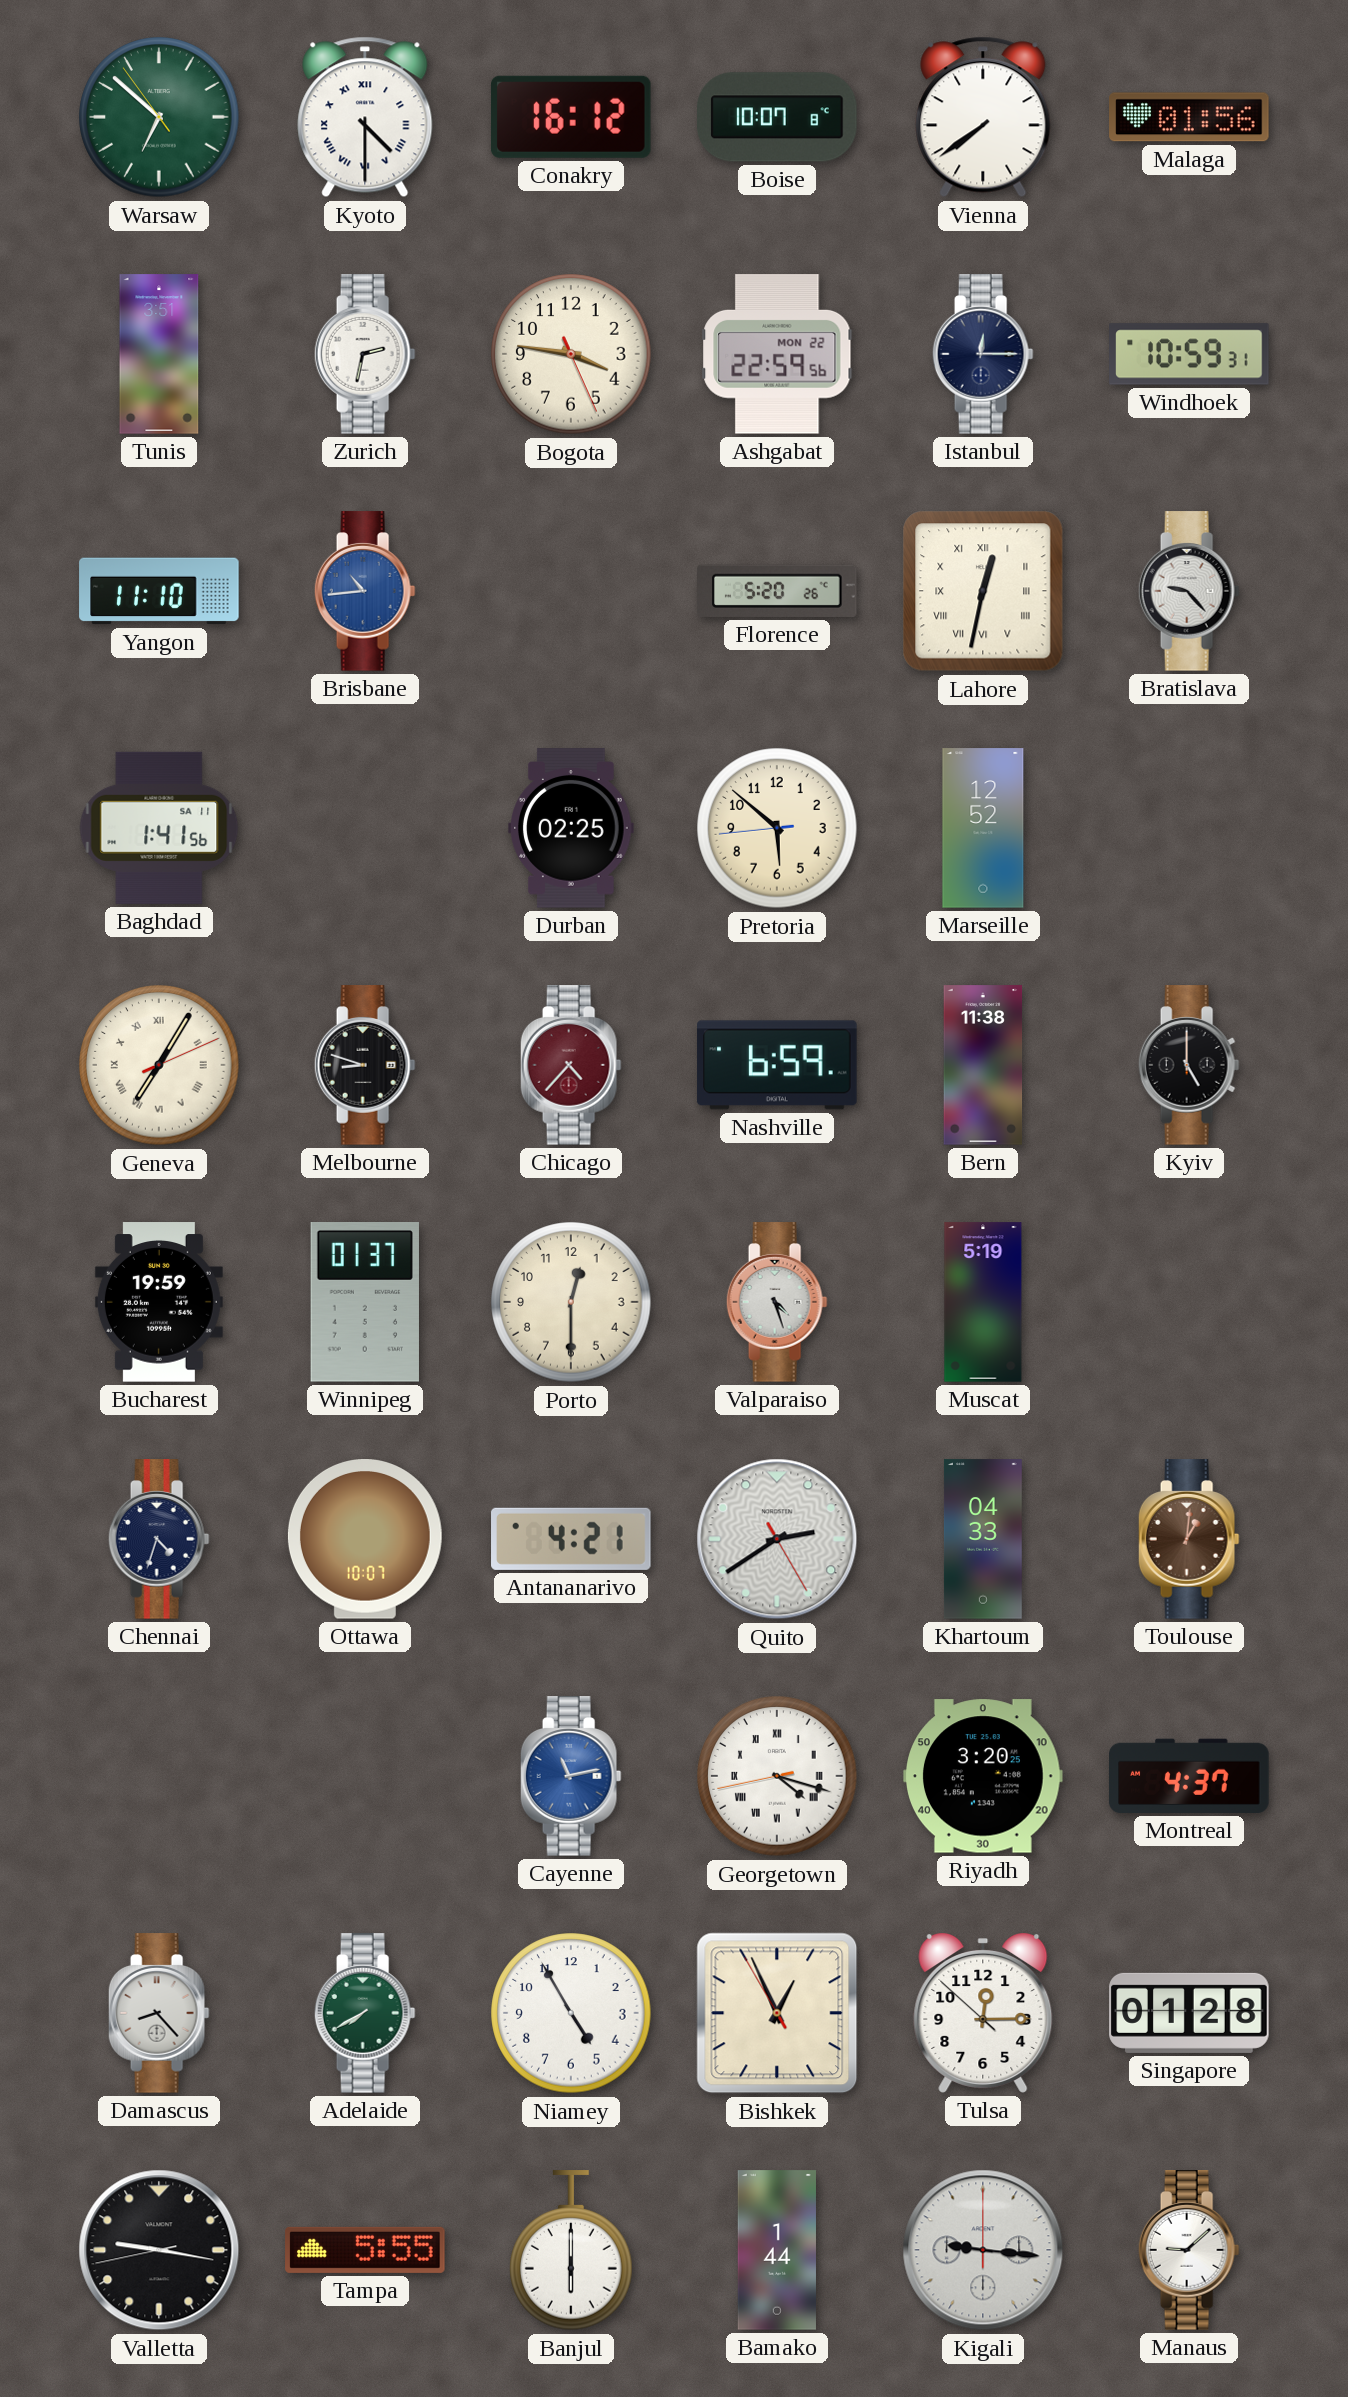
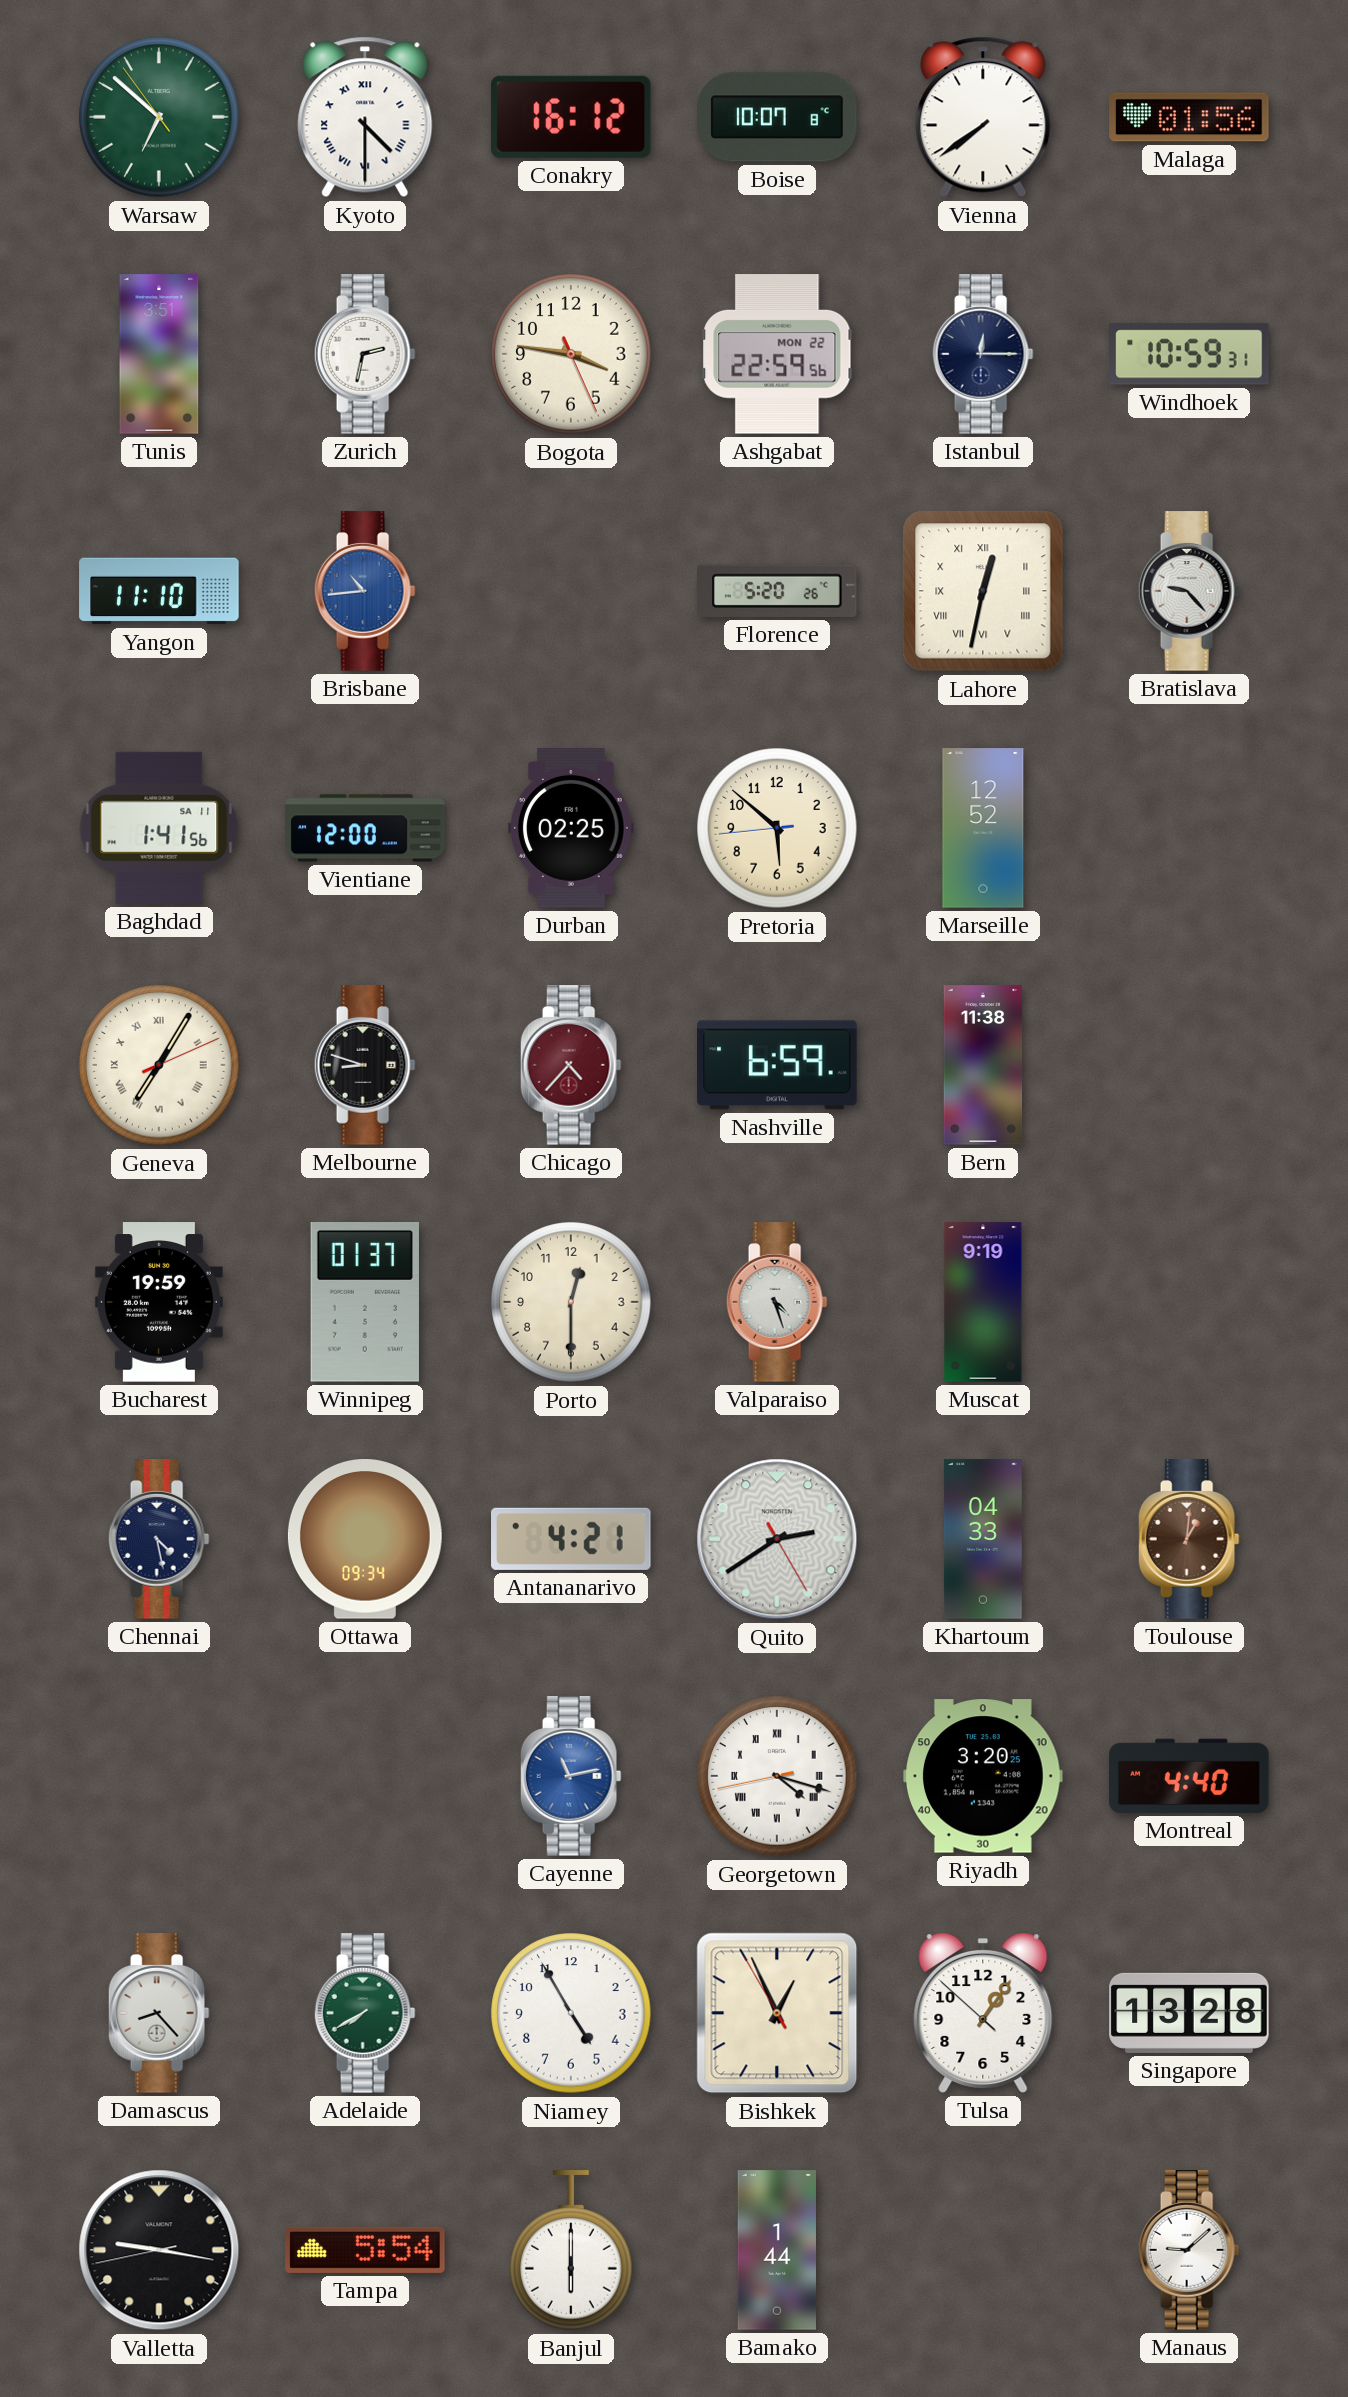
Vientiane: none -> 12:00 (365, 828)
Kyiv: 5:00 -> none (1189, 1065)
Muscat: 5:19 -> 9:19 (983, 1302)
Chennai: 4:33 -> 4:28 (159, 1539)
Ottawa: 10:07 -> 09:34 (365, 1540)
Montreal: 4:37 -> 4:40 (1189, 1776)
Tulsa: 12:14 -> 1:05 (983, 2014)
Singapore: 01:28 -> 13:28 (1189, 2013)
Tampa: 5:55 -> 5:54 (365, 2250)
Kigali: 9:16 -> none (983, 2250)
